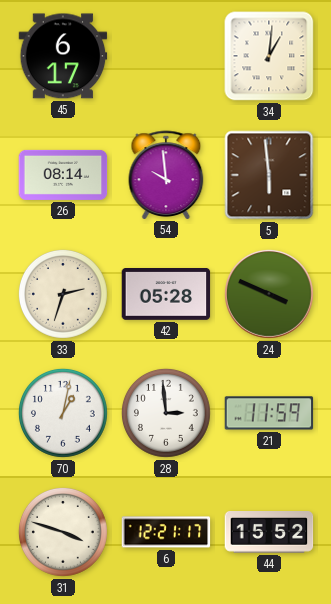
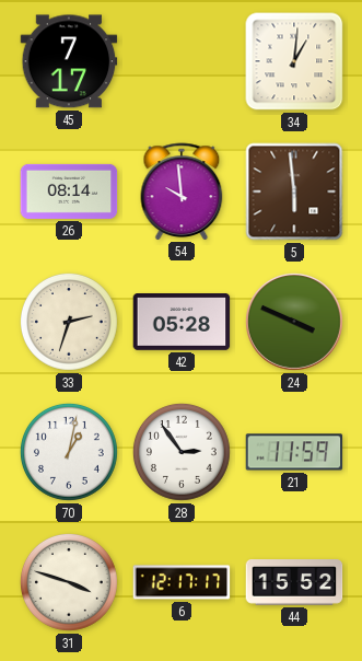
45: 6:17 -> 7:17 (69, 61)
28: 2:59 -> 2:54 (182, 452)
6: 12:21 -> 12:17 (182, 582)
